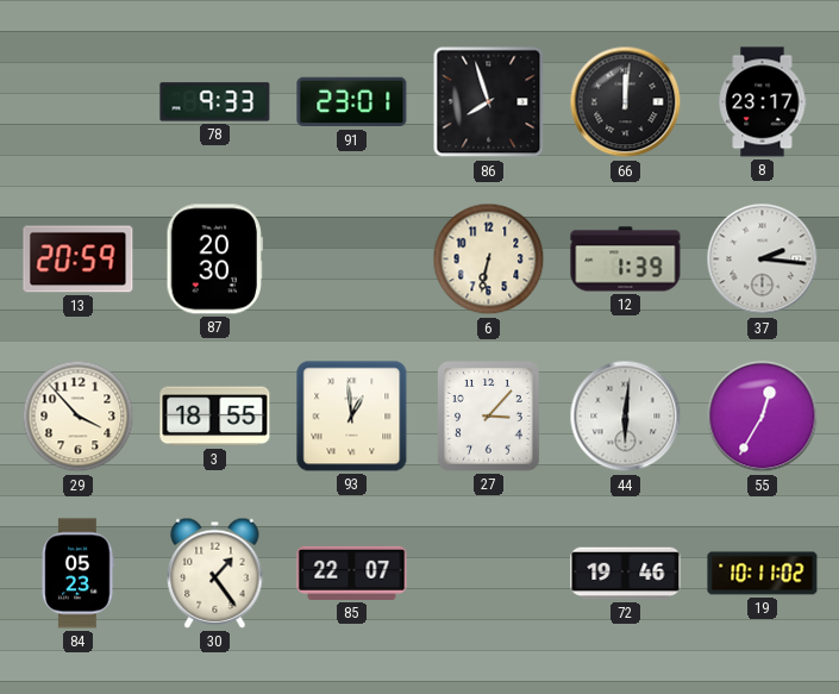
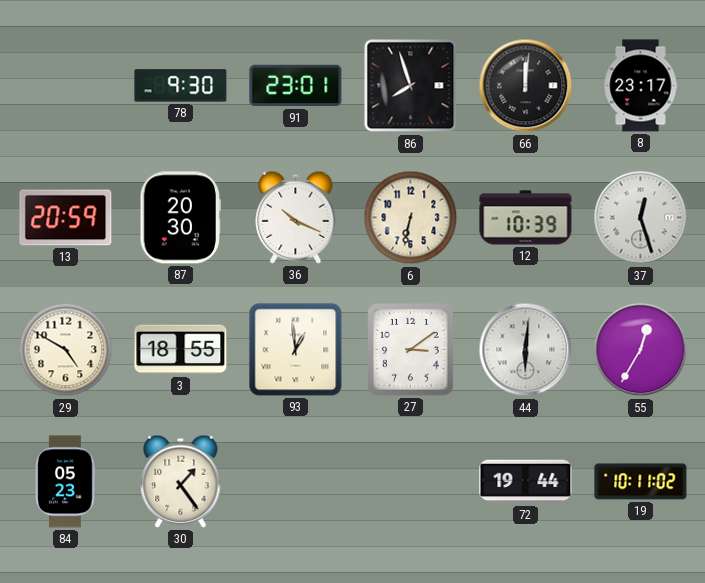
78: 9:33 -> 9:30 (181, 86)
36: none -> 10:19 (296, 217)
12: 1:39 -> 10:39 (526, 218)
37: 2:16 -> 12:27 (641, 218)
29: 3:53 -> 4:50 (66, 350)
27: 3:07 -> 3:09 (411, 350)
85: 22:07 -> none (352, 573)
72: 19:46 -> 19:44 (526, 482)
